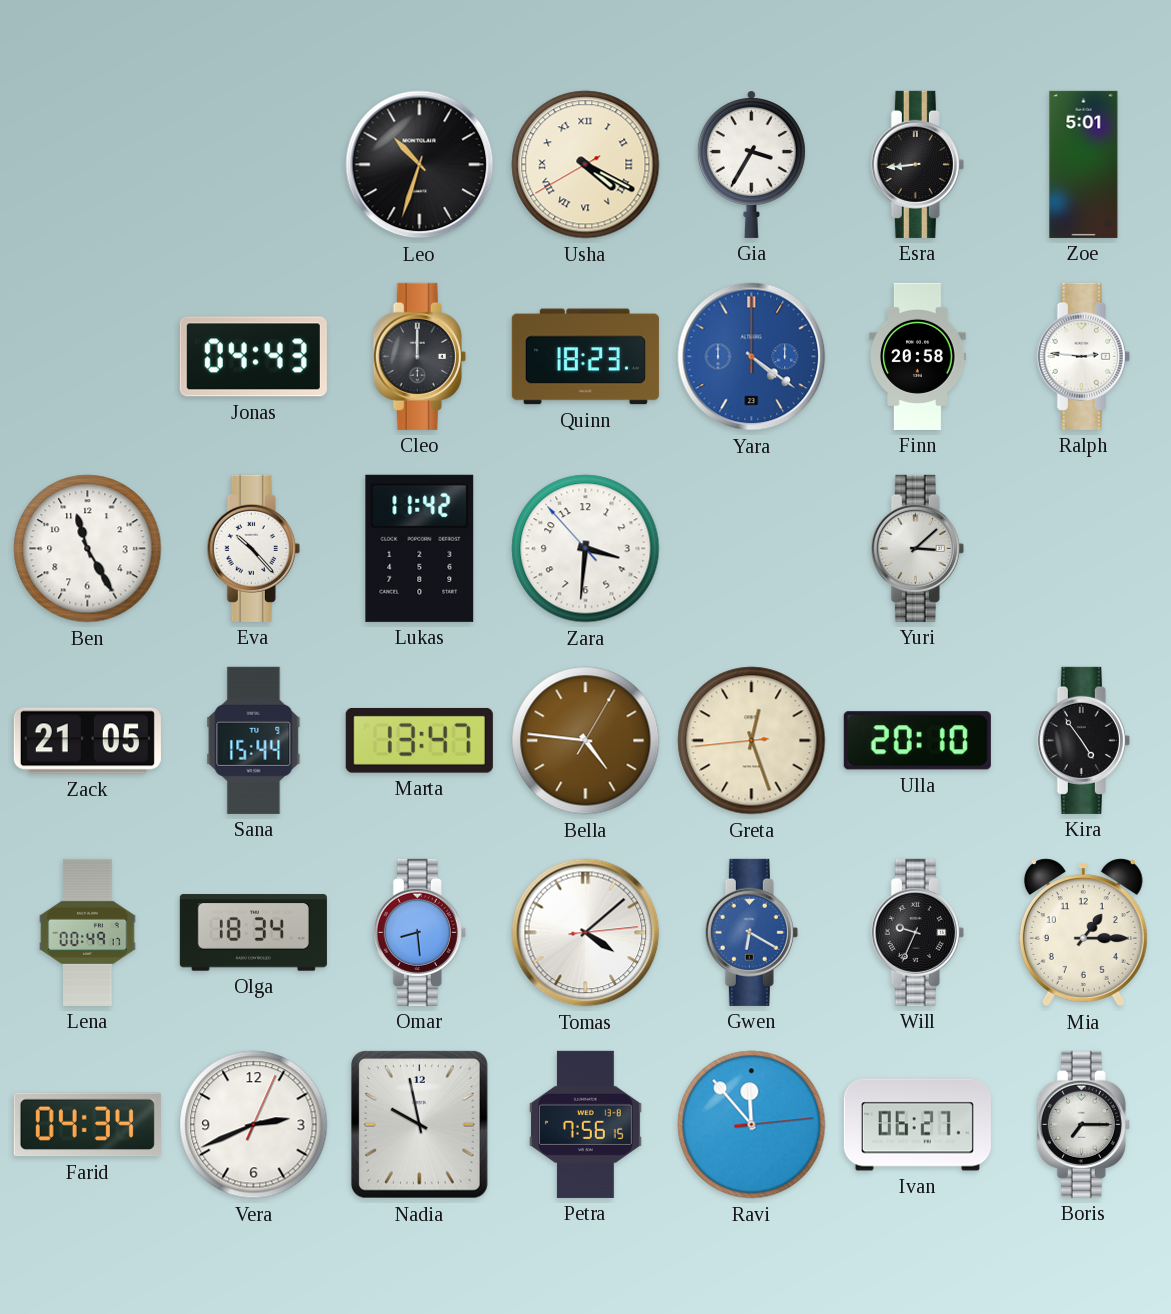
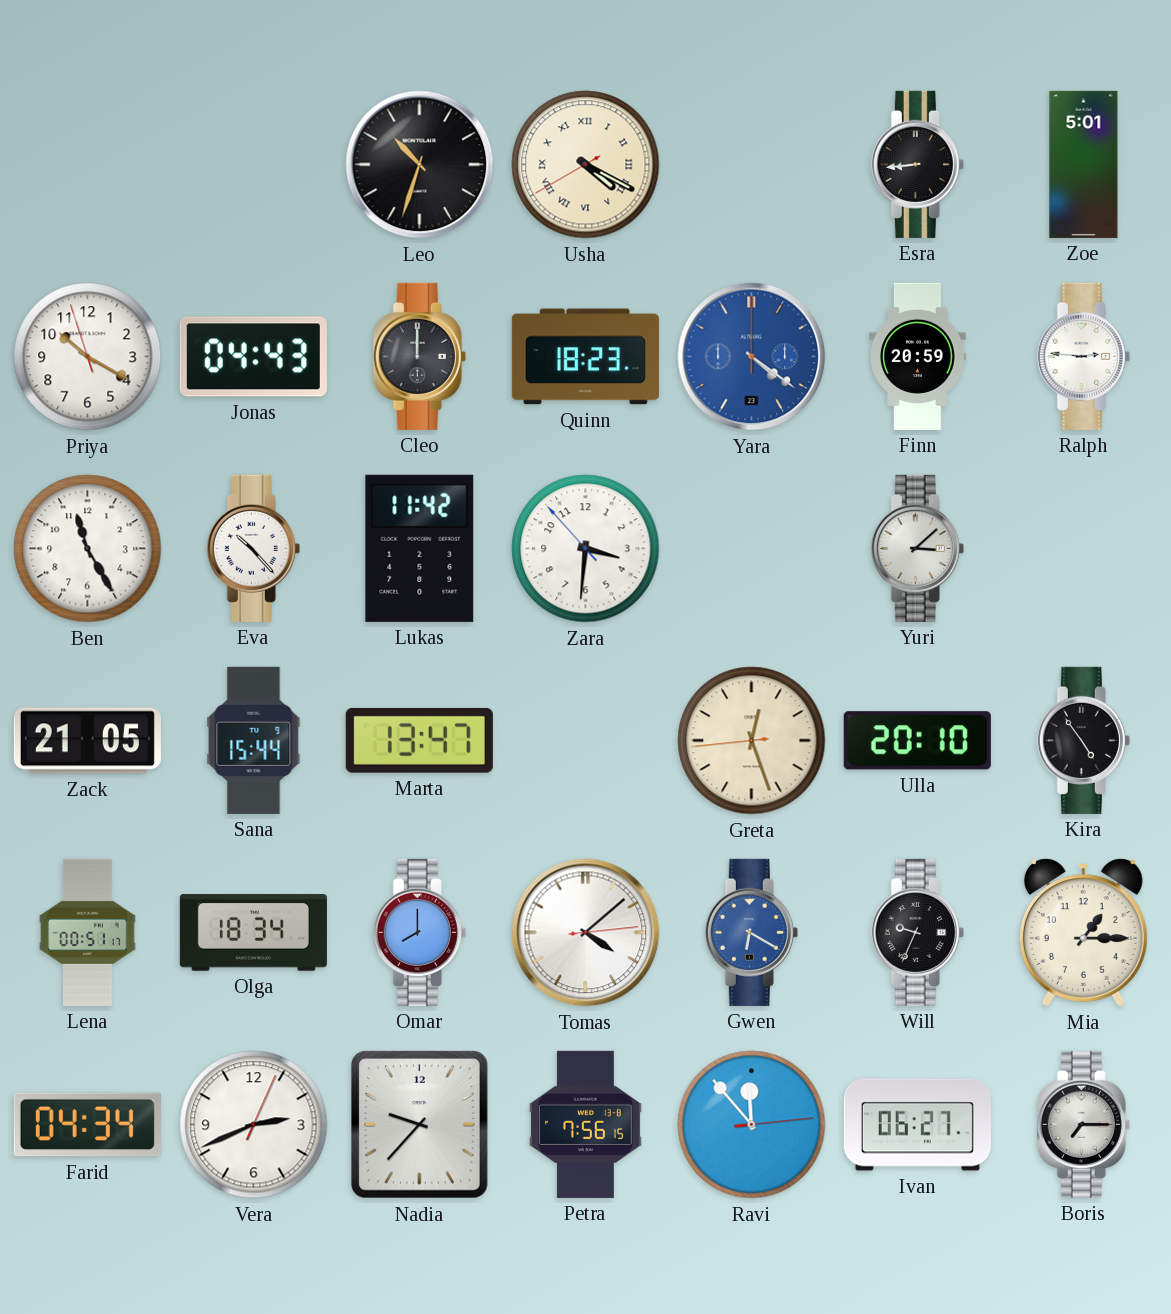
Gia: 3:35 -> none (751, 164)
Priya: none -> 10:19 (88, 357)
Finn: 20:58 -> 20:59 (918, 356)
Bella: 4:46 -> none (586, 741)
Lena: 00:49 -> 00:51 (88, 932)
Omar: 8:29 -> 8:00 (419, 932)
Nadia: 9:58 -> 9:37 (419, 1124)
